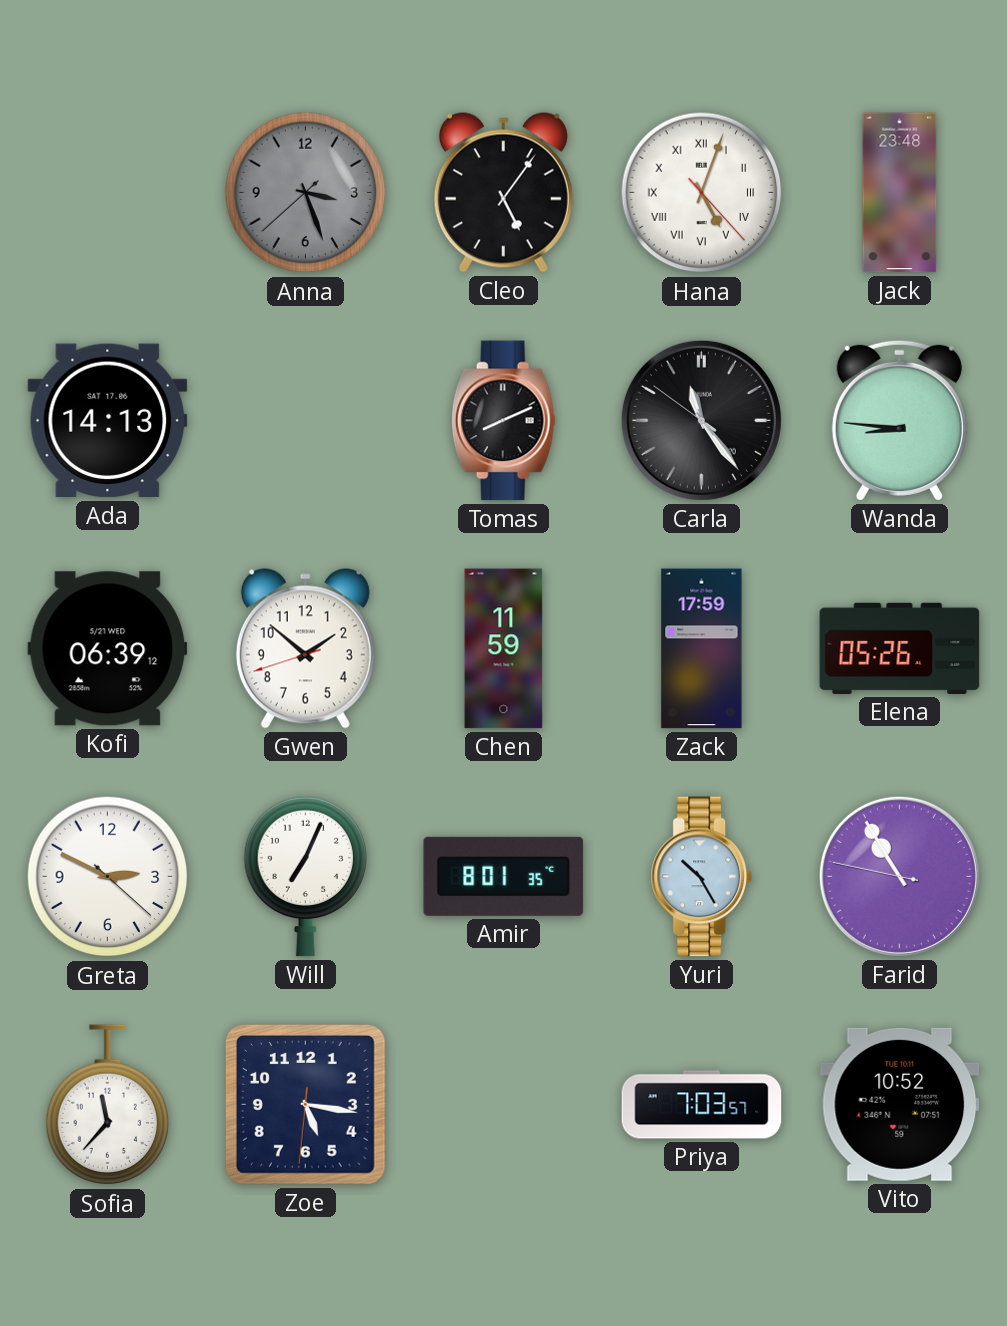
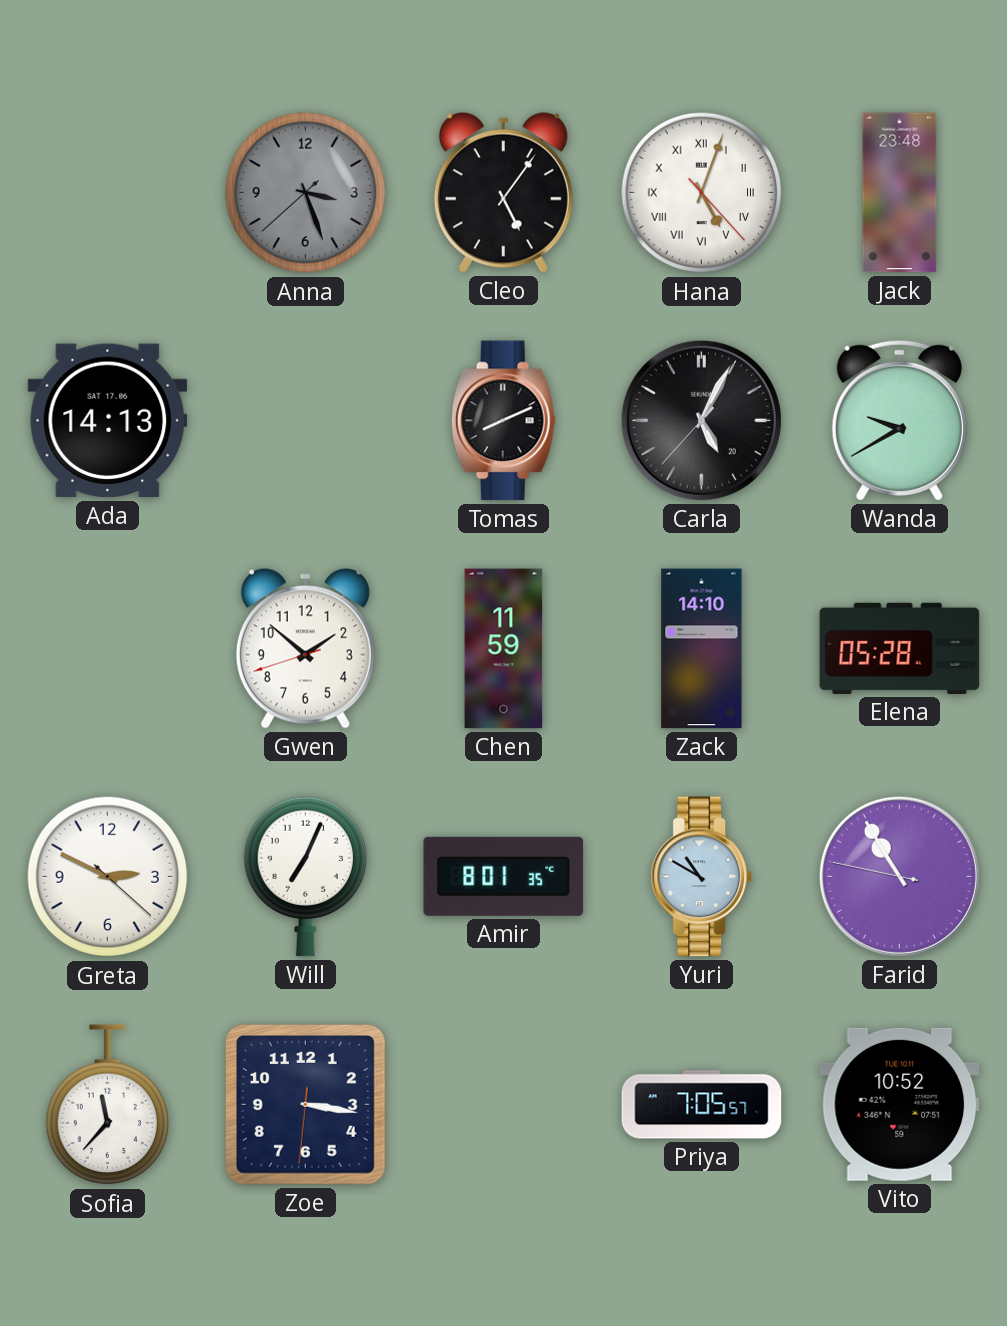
Carla: 11:23 -> 5:04 (701, 420)
Wanda: 8:46 -> 9:40 (899, 420)
Kofi: 06:39 -> none (108, 649)
Zack: 17:59 -> 14:10 (702, 649)
Elena: 05:26 -> 05:28 (900, 648)
Yuri: 10:25 -> 10:50 (701, 877)
Zoe: 5:16 -> 3:16 (305, 1104)
Priya: 7:03 -> 7:05 (702, 1105)
